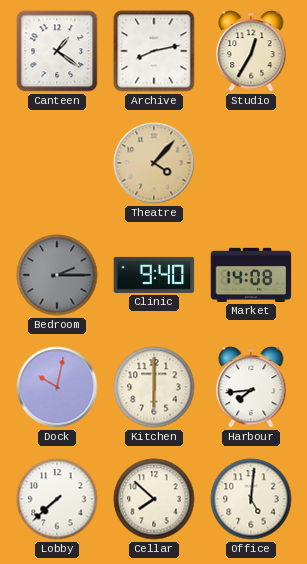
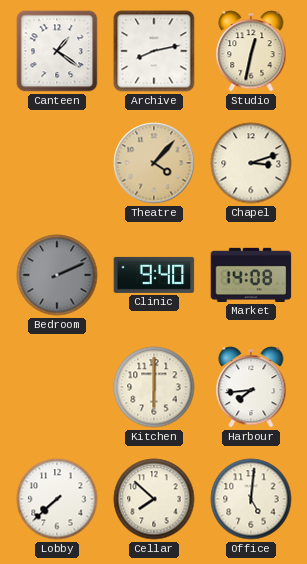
Studio: 12:35 -> 12:32 (251, 51)
Chapel: none -> 3:12 (251, 163)
Bedroom: 2:15 -> 2:11 (57, 275)
Dock: 10:02 -> none (57, 387)
